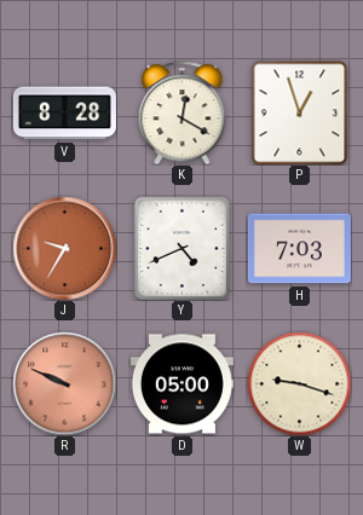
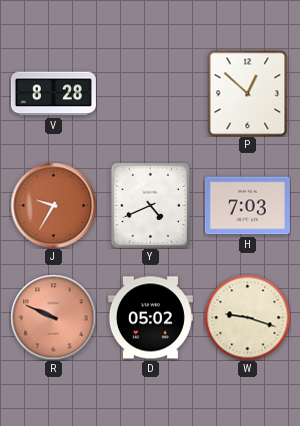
K: 12:20 -> none (183, 112)
P: 12:57 -> 12:52 (248, 93)
D: 05:00 -> 05:02 (150, 318)
